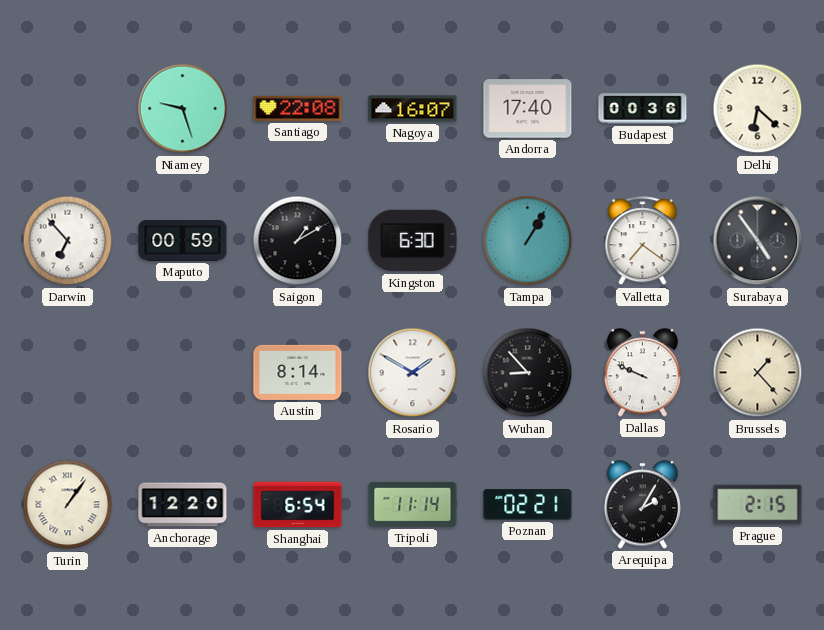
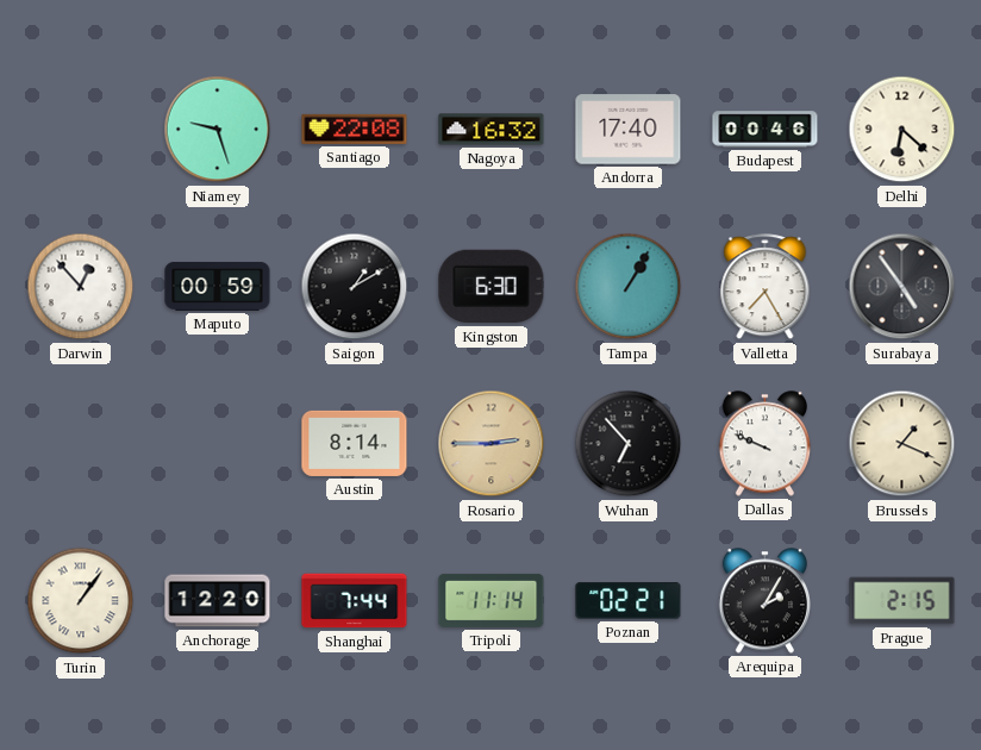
Nagoya: 16:07 -> 16:32 (492, 130)
Budapest: 00:36 -> 00:46 (766, 130)
Darwin: 6:53 -> 12:53 (81, 287)
Valletta: 7:21 -> 7:25 (766, 287)
Rosario: 1:50 -> 2:45 (492, 444)
Rosario dial: white -> champagne (492, 444)
Wuhan: 8:53 -> 6:53 (629, 444)
Brussels: 1:23 -> 1:19 (902, 444)
Shanghai: 6:54 -> 7:44 (355, 601)
